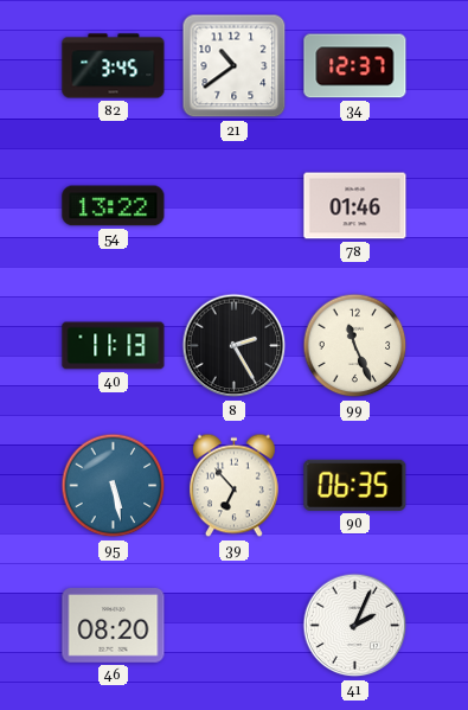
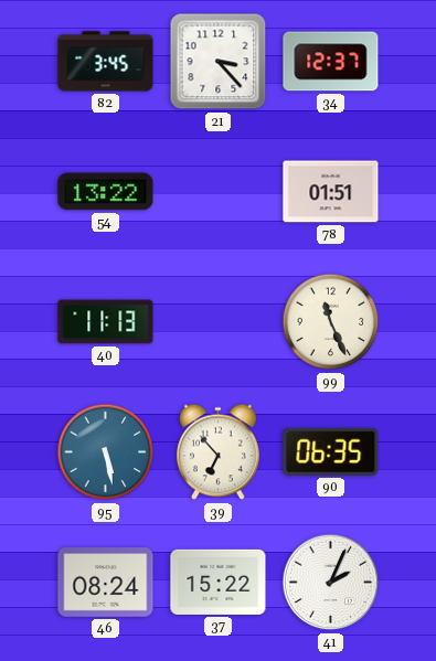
21: 10:39 -> 3:23 (219, 62)
78: 01:46 -> 01:51 (331, 192)
8: 2:25 -> none (235, 346)
46: 08:20 -> 08:24 (106, 583)
37: none -> 15:22 (219, 582)
